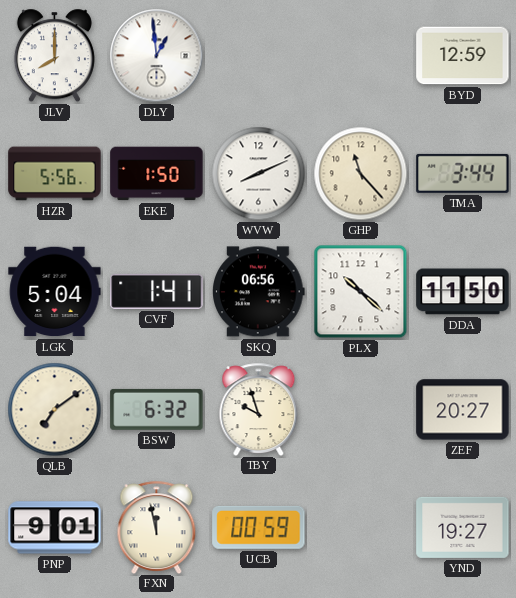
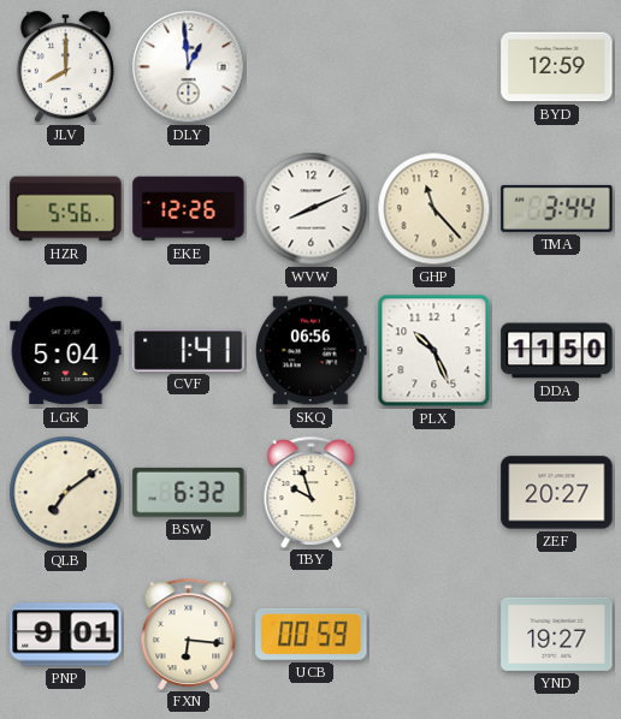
EKE: 1:50 -> 12:26 (189, 209)
PLX: 10:22 -> 10:26 (434, 351)
FXN: 11:58 -> 6:16 (189, 634)
